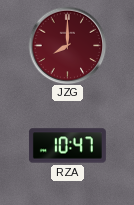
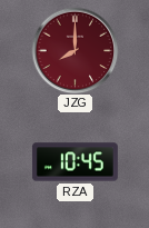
RZA: 10:47 -> 10:45 (74, 162)
